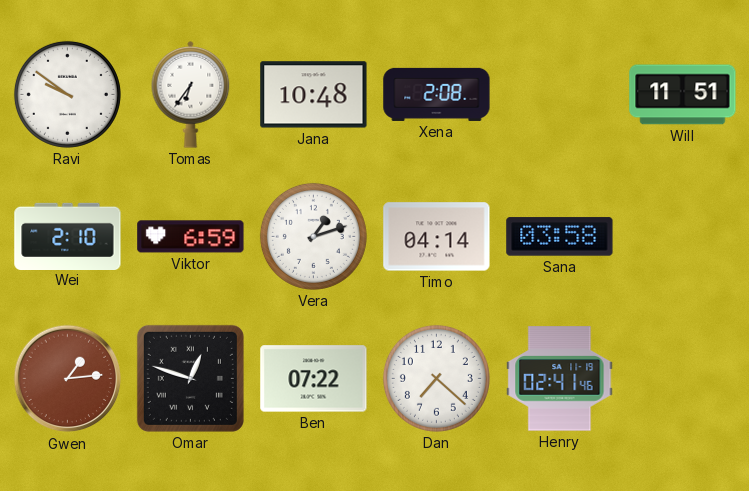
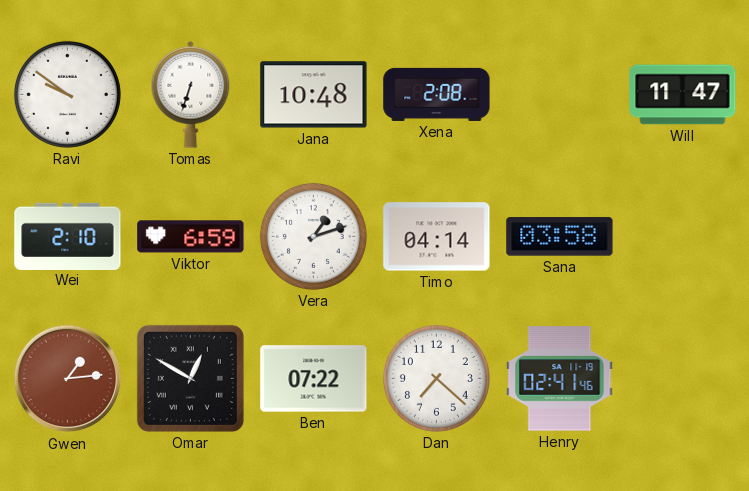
Tomas: 6:36 -> 6:33 (191, 94)
Will: 11:51 -> 11:47 (683, 95)
Omar: 12:48 -> 12:50 (190, 378)
